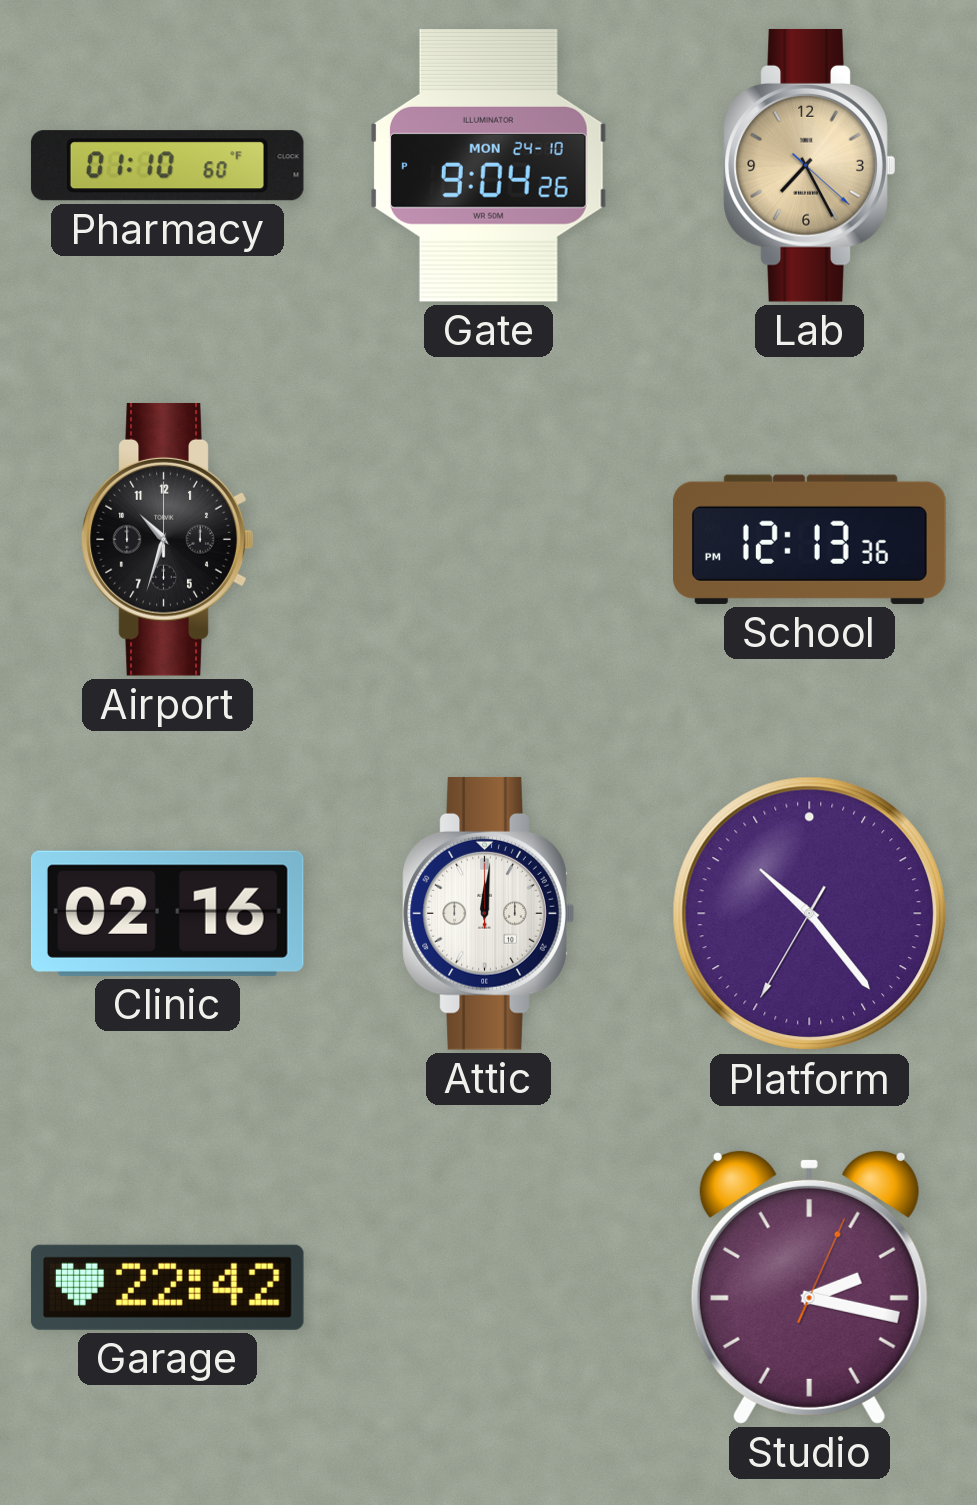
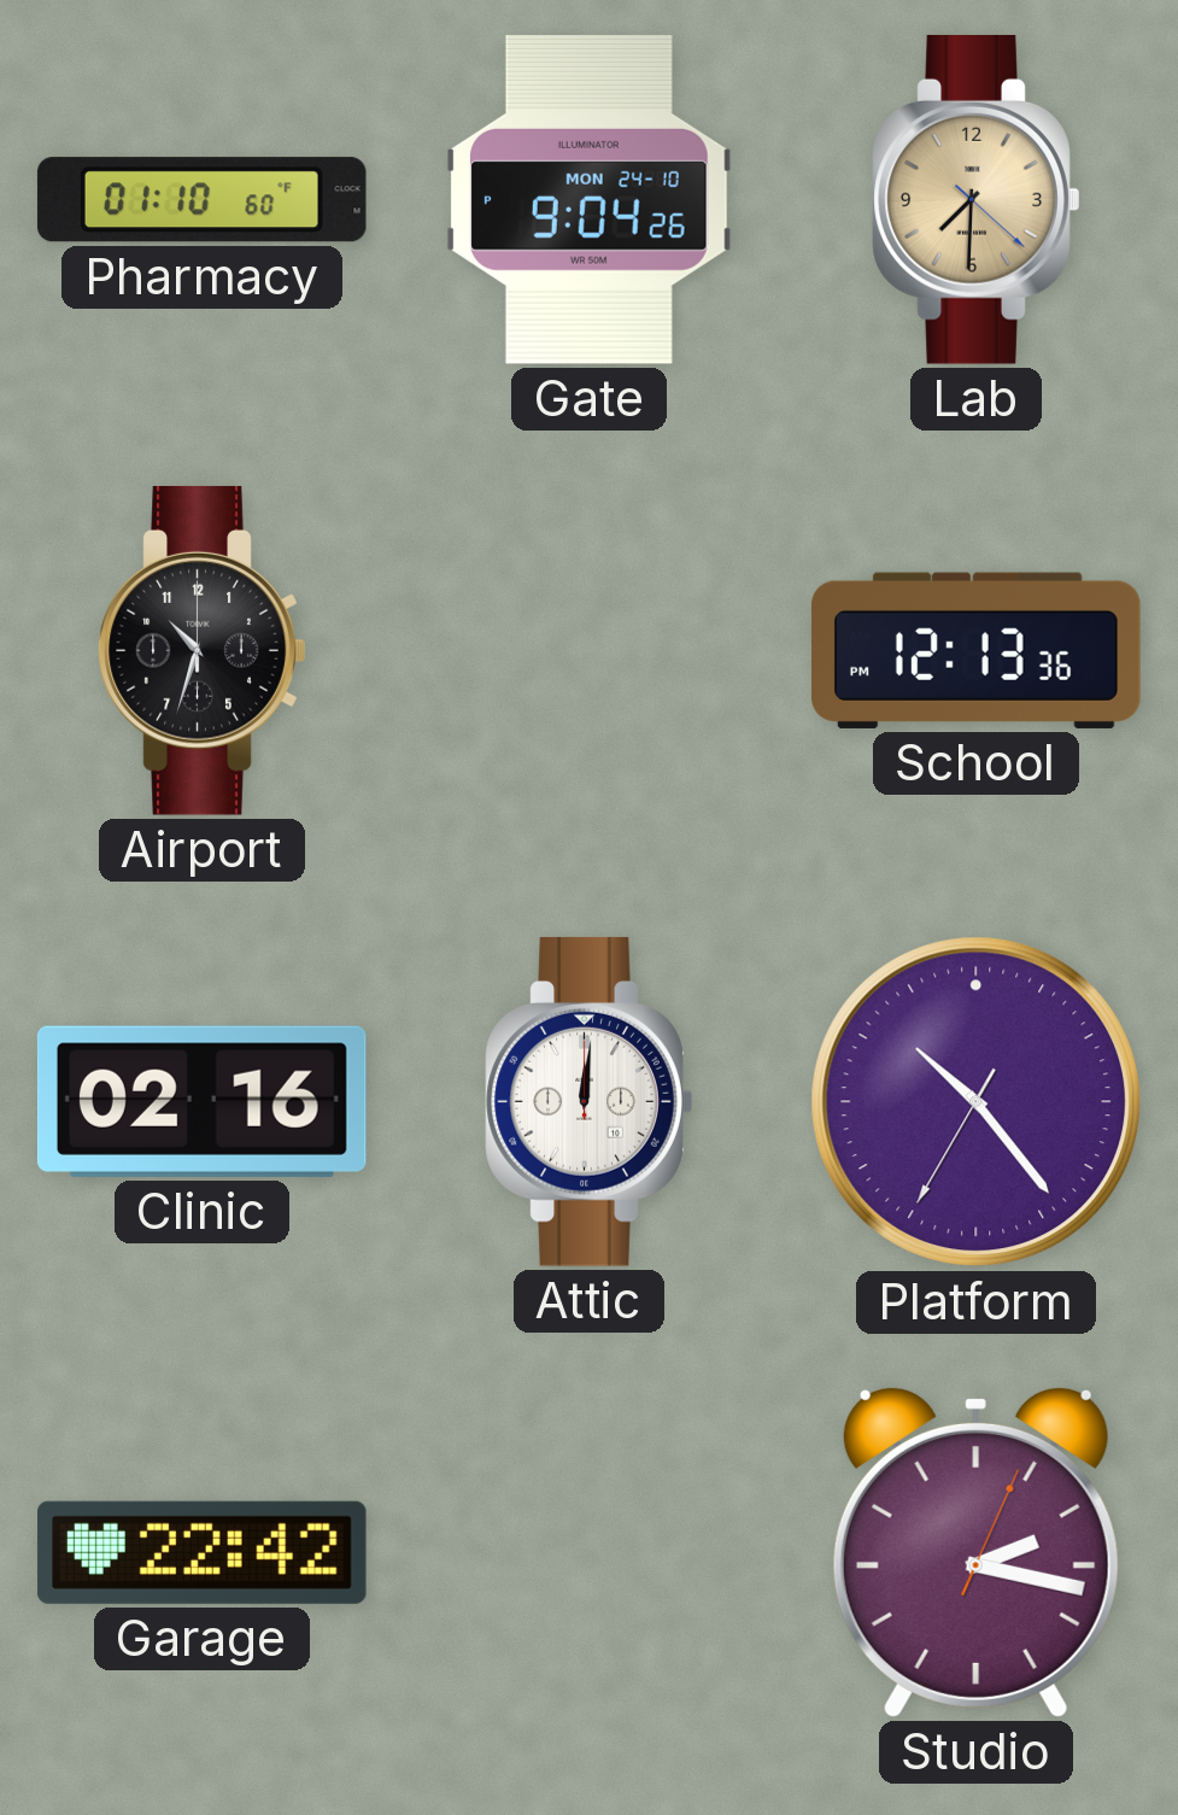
Lab: 7:25 -> 7:30 (977, 199)
